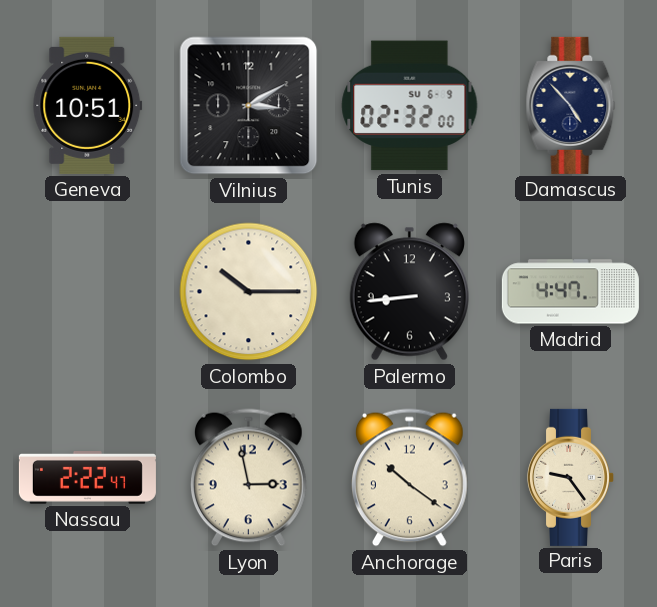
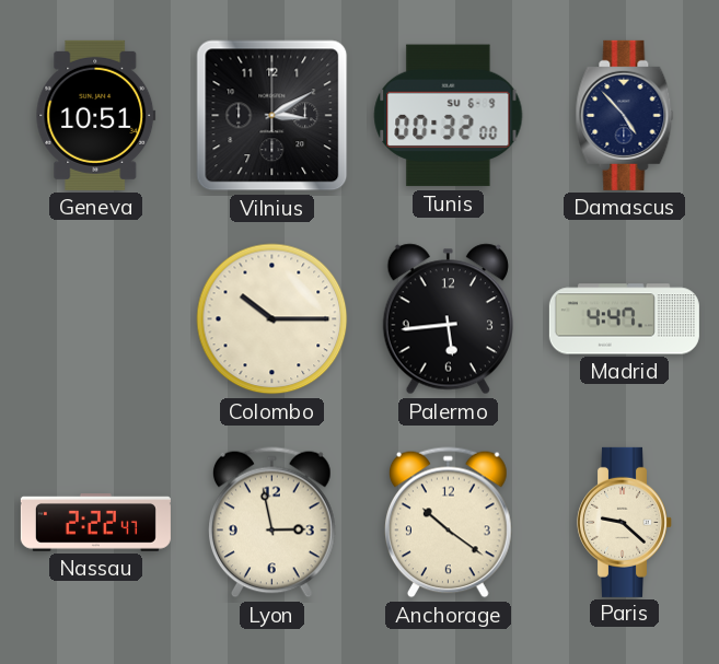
Tunis: 02:32 -> 00:32 (449, 116)
Palermo: 8:44 -> 5:44 (448, 319)
Paris: 9:24 -> 9:22 (624, 522)
